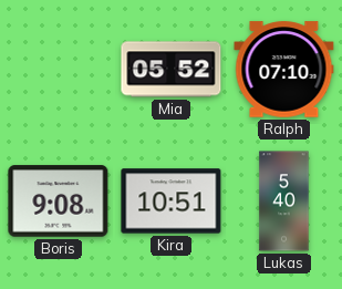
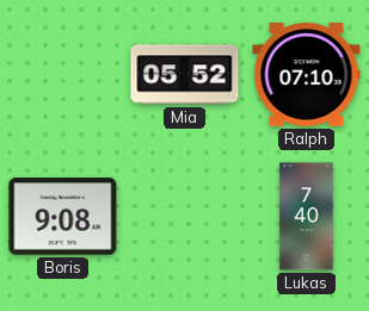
Kira: 10:51 -> none (172, 202)
Lukas: 5:40 -> 7:40 (307, 217)
